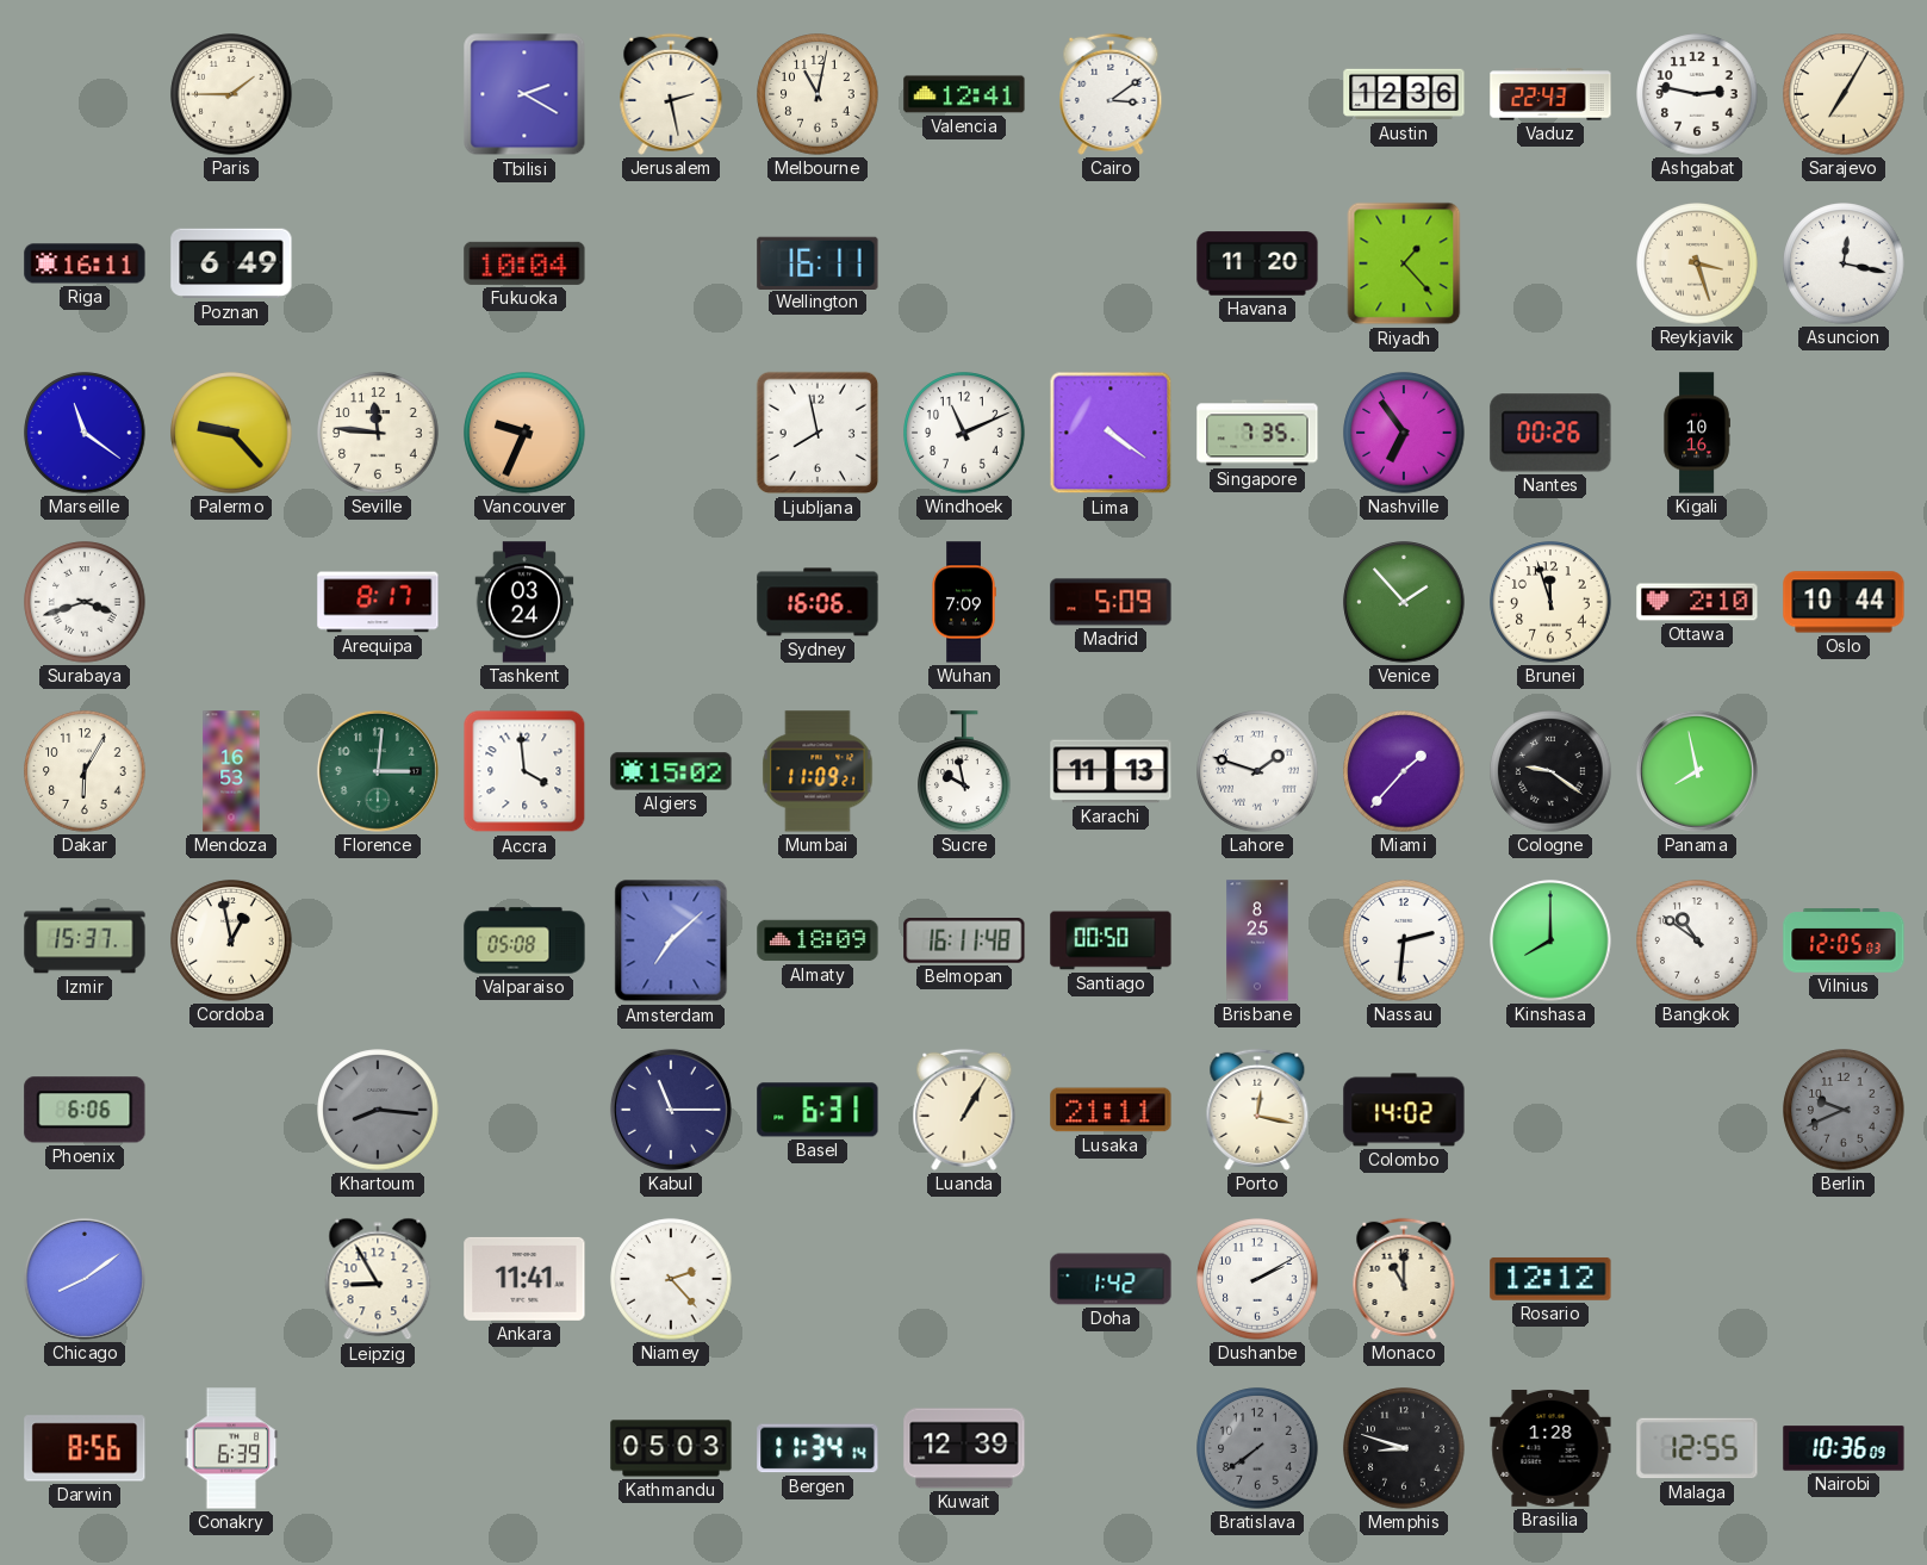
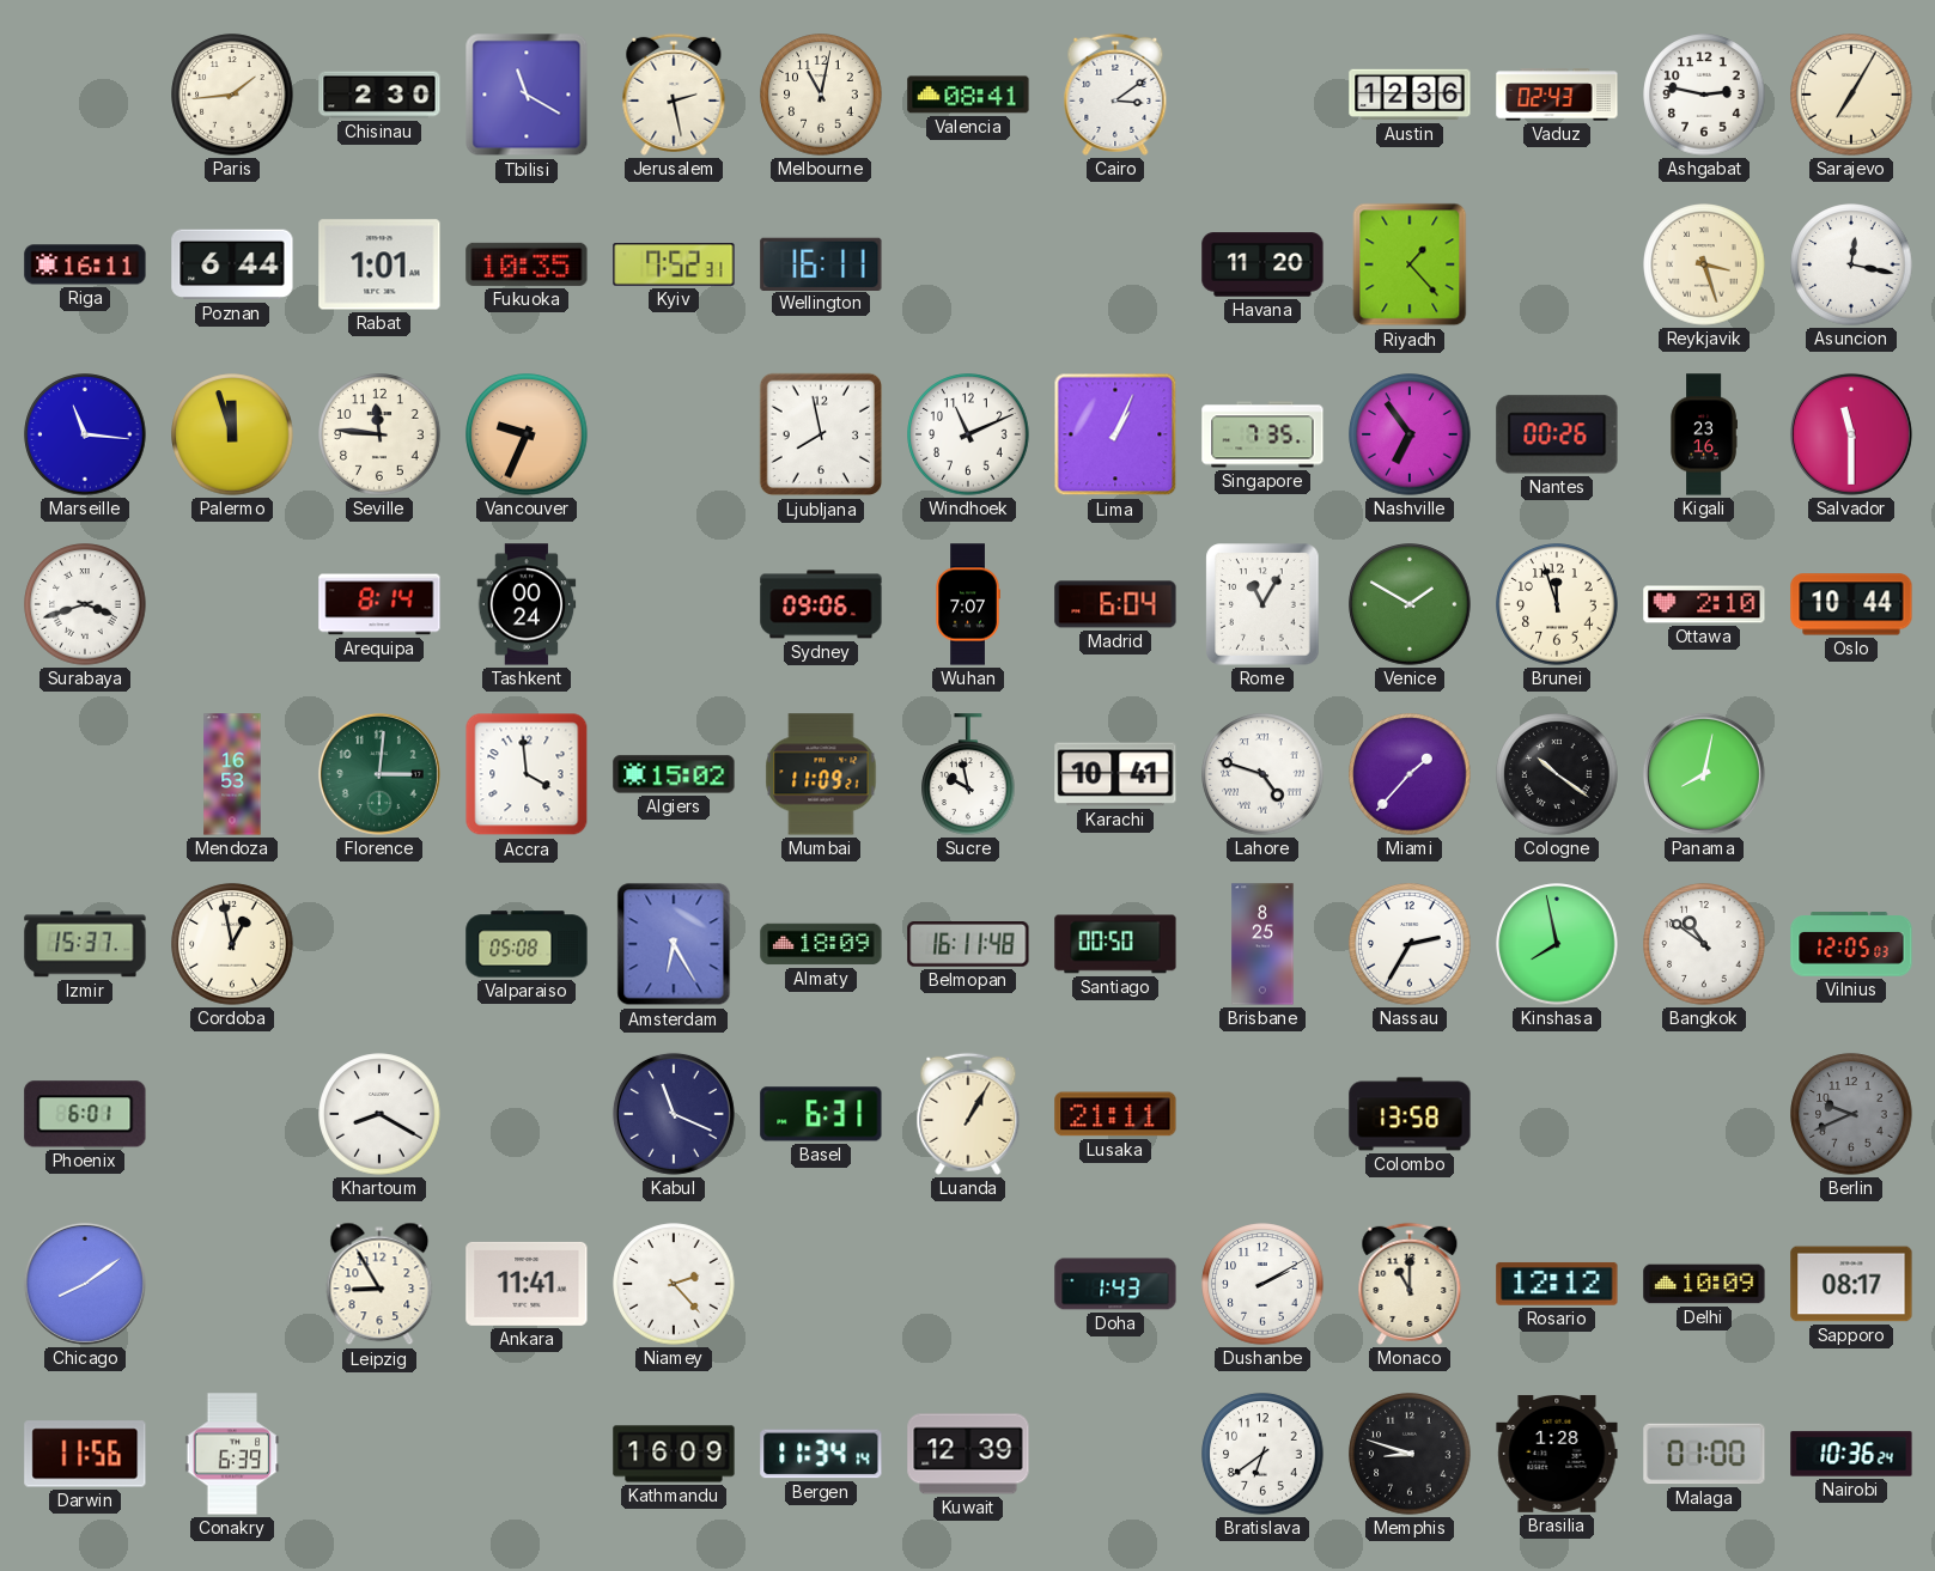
Paris: 1:45 -> 1:44 (232, 95)
Chisinau: none -> 2:30 (379, 95)
Tbilisi: 2:20 -> 11:20 (527, 95)
Valencia: 12:41 -> 08:41 (968, 95)
Vaduz: 22:43 -> 02:43 (1557, 95)
Poznan: 6:49 -> 6:44 (232, 264)
Rabat: none -> 1:01 (379, 264)
Fukuoka: 10:04 -> 10:35 (527, 264)
Kyiv: none -> 7:52 (674, 266)
Marseille: 11:21 -> 11:16 (85, 434)
Palermo: 9:23 -> 11:57 (232, 434)
Lima: 4:21 -> 1:04 (1115, 434)
Kigali: 10:16 -> 23:16 (1704, 434)
Salvador: none -> 11:30 (1851, 434)
Arequipa: 8:17 -> 8:14 (379, 604)
Tashkent: 03:24 -> 00:24 (527, 604)
Sydney: 16:06 -> 09:06 (821, 604)
Wuhan: 7:09 -> 7:07 (968, 604)
Madrid: 5:09 -> 6:04 (1115, 604)
Rome: none -> 11:05 (1262, 604)
Venice: 1:53 -> 1:50 (1410, 604)
Dakar: 6:05 -> none (85, 771)
Karachi: 11:13 -> 10:41 (1115, 774)
Lahore: 1:48 -> 4:48 (1262, 774)
Cologne: 9:21 -> 10:21 (1557, 774)
Panama: 7:58 -> 8:02 (1704, 774)
Amsterdam: 7:08 -> 6:25 (674, 944)
Nassau: 2:31 -> 2:35 (1410, 944)
Kinshasa: 8:00 -> 7:58 (1557, 944)
Phoenix: 6:06 -> 6:01 (85, 1114)
Khartoum: 8:16 -> 8:20 (379, 1114)
Khartoum dial: grey -> white (379, 1114)
Kabul: 11:15 -> 11:19 (674, 1114)
Porto: 12:17 -> none (1257, 1110)
Colombo: 14:02 -> 13:58 (1410, 1114)
Doha: 1:42 -> 1:43 (1115, 1284)
Delhi: none -> 10:09 (1704, 1284)
Sapporo: none -> 08:17 (1851, 1284)
Darwin: 8:56 -> 11:56 (85, 1454)
Kathmandu: 05:03 -> 16:09 (674, 1454)
Bratislava: 7:39 -> 6:39 (1262, 1454)
Bratislava dial: grey -> white (1262, 1454)
Malaga: 12:55 -> 01:00 (1704, 1454)
Nairobi: 10:36:09 -> 10:36:24 (1851, 1454)
